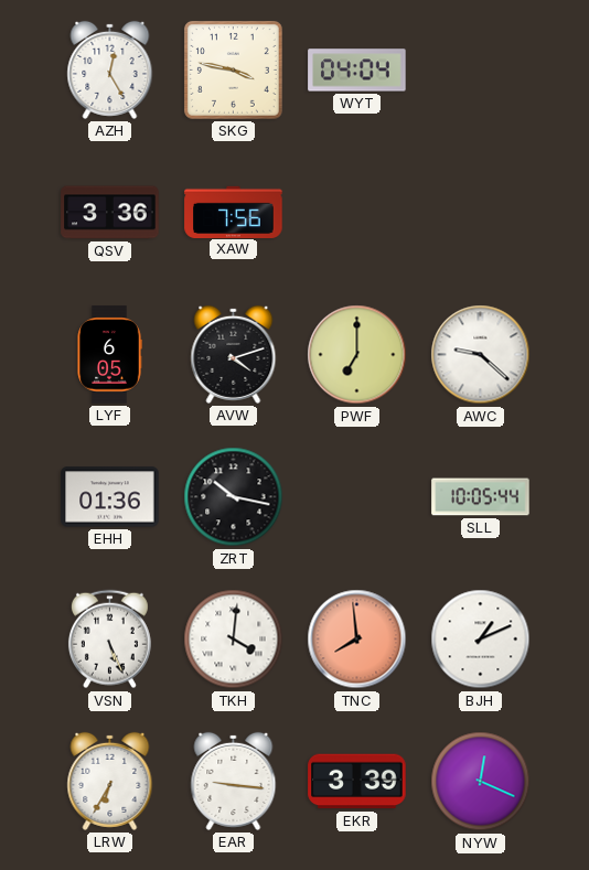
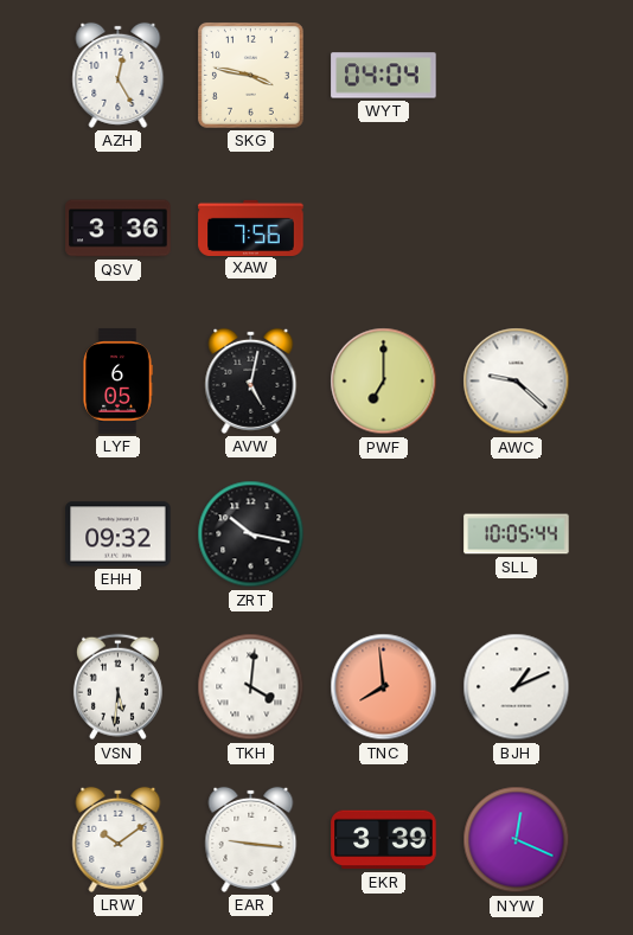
AVW: 4:12 -> 5:02 (251, 380)
EHH: 01:36 -> 09:32 (119, 534)
VSN: 5:26 -> 5:31 (117, 687)
LRW: 6:35 -> 10:09 (119, 839)
